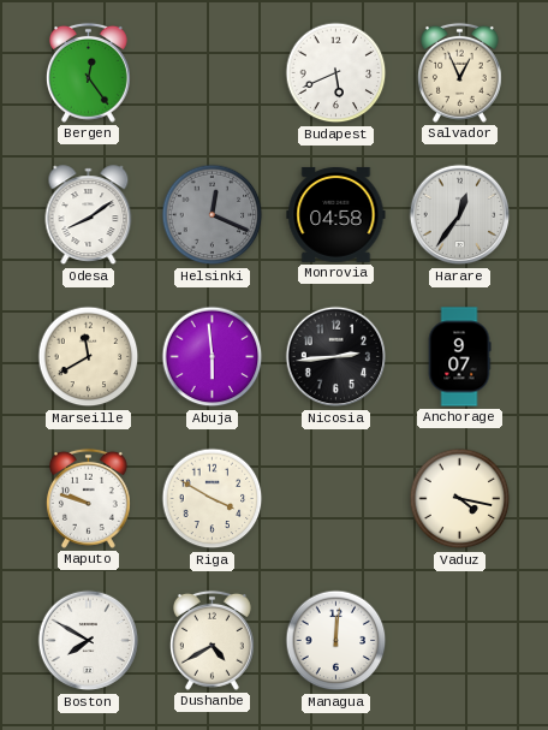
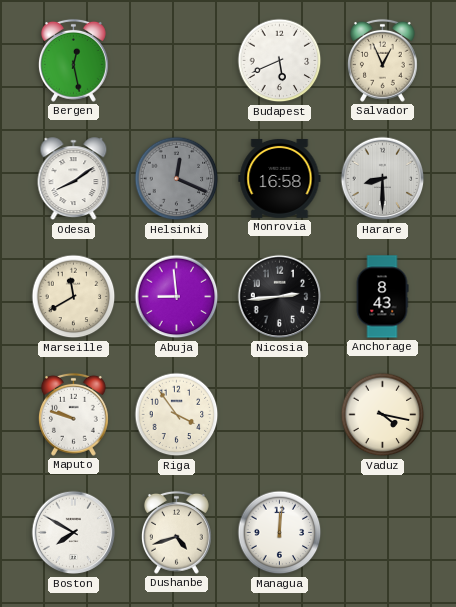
Bergen: 12:24 -> 12:28 (73, 60)
Monrovia: 04:58 -> 16:58 (280, 178)
Harare: 12:36 -> 8:30 (383, 179)
Abuja: 5:59 -> 8:59 (177, 297)
Anchorage: 9:07 -> 8:43 (382, 297)
Riga: 3:50 -> 3:54 (177, 415)
Dushanbe: 4:40 -> 4:42 (176, 532)
